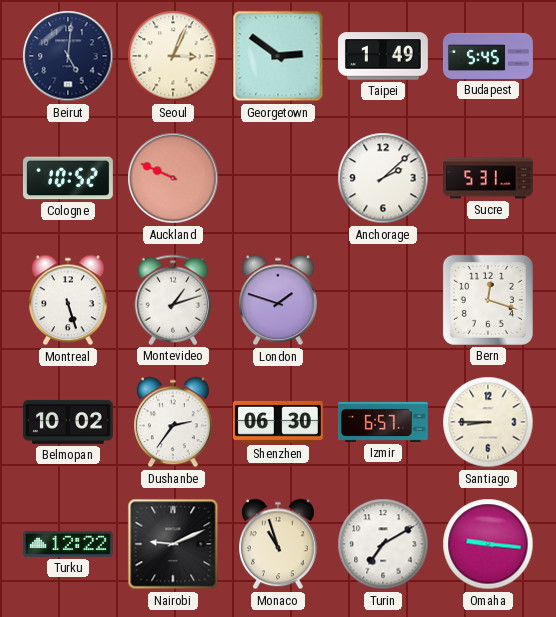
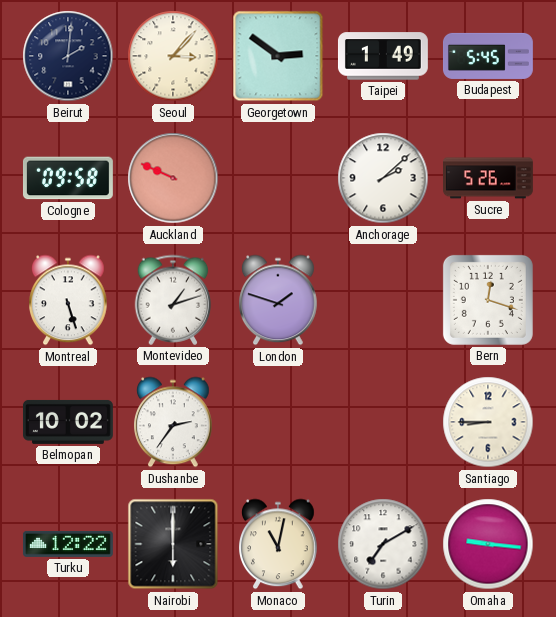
Beirut: 5:01 -> 2:01 (68, 56)
Seoul: 3:04 -> 3:07 (173, 56)
Cologne: 10:52 -> 09:58 (68, 178)
Sucre: 5:31 -> 5:26 (489, 178)
Shenzhen: 06:30 -> none (278, 422)
Izmir: 6:57 -> none (384, 422)
Nairobi: 9:11 -> 6:00 (173, 544)
Monaco: 10:57 -> 11:02 (279, 544)
